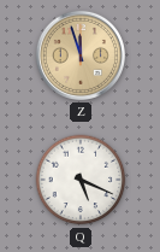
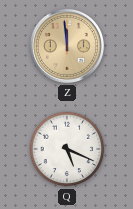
Z: 11:57 -> 11:59 (67, 46)
